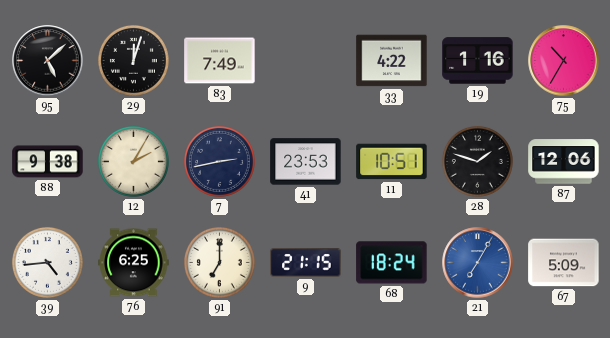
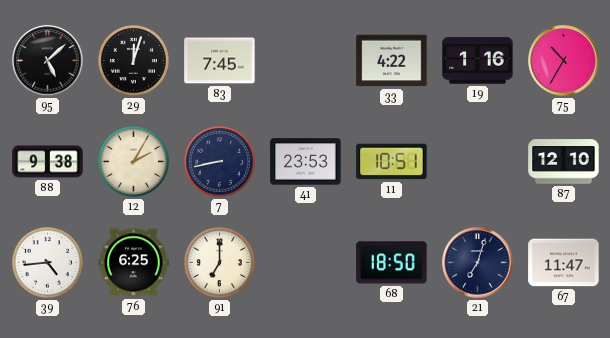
83: 7:49 -> 7:45 (220, 61)
7: 2:43 -> 8:43 (219, 161)
28: 1:48 -> none (477, 161)
87: 12:06 -> 12:10 (564, 162)
9: 21:15 -> none (306, 263)
68: 18:24 -> 18:50 (392, 263)
21: 7:05 -> 7:03 (478, 263)
21 dial: blue -> navy (478, 263)
67: 5:09 -> 11:47 (564, 263)
